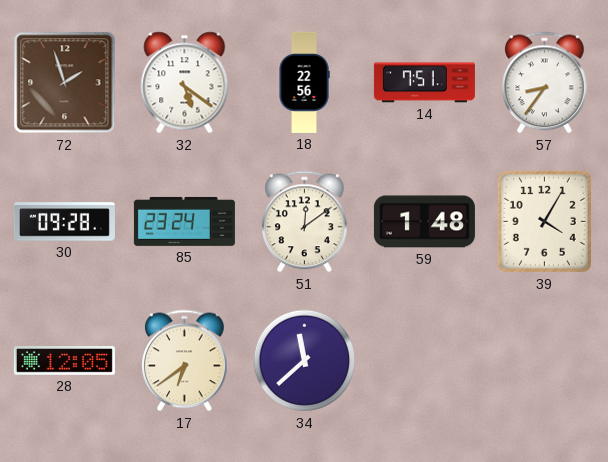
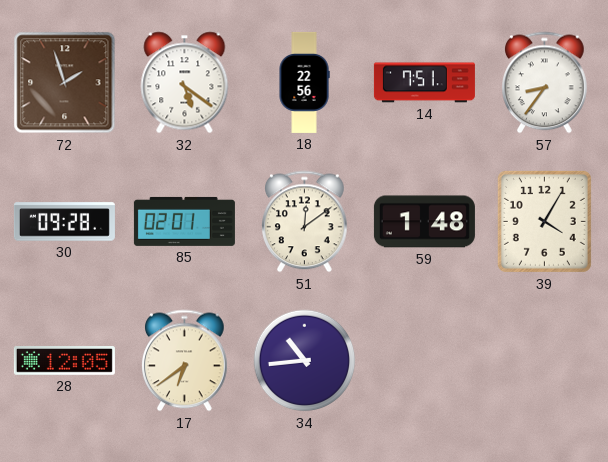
85: 23:24 -> 02:01 (184, 221)
34: 11:38 -> 10:44 (305, 361)
